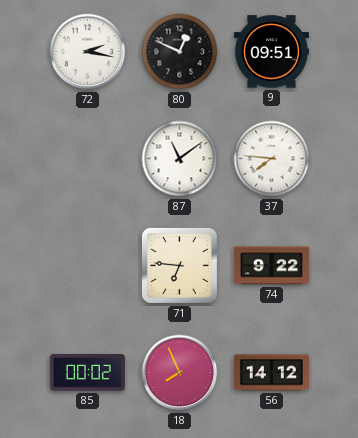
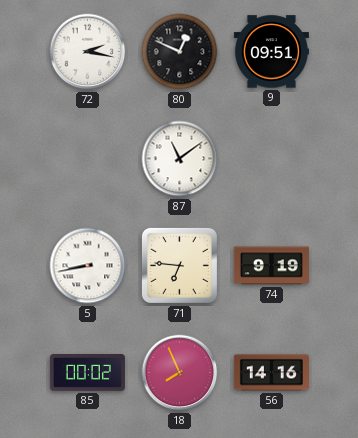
37: 7:46 -> none (272, 159)
5: none -> 8:43 (88, 266)
74: 9:22 -> 9:19 (271, 266)
56: 14:12 -> 14:16 (271, 373)
